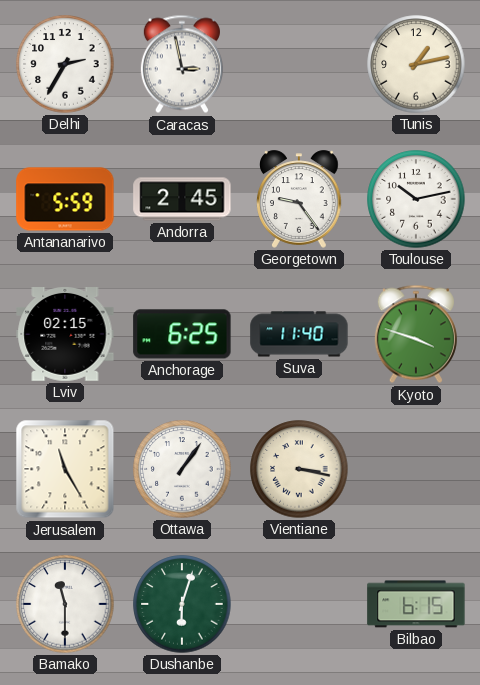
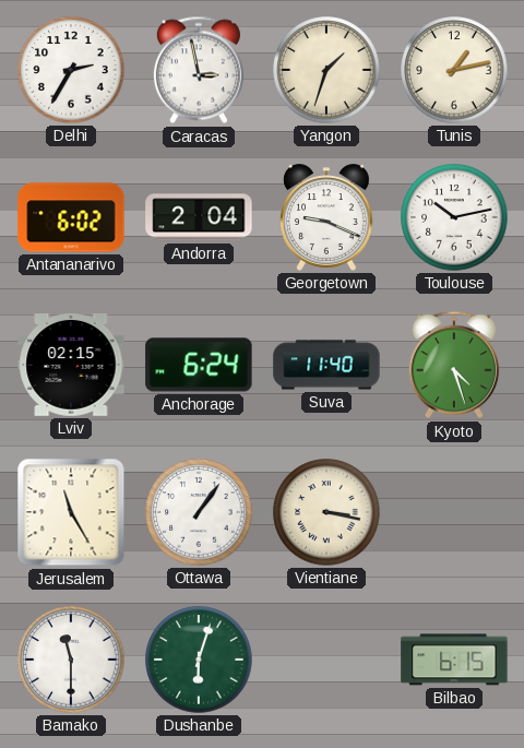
Yangon: none -> 1:33 (326, 70)
Antananarivo: 5:59 -> 6:02 (71, 217)
Andorra: 2:45 -> 2:04 (199, 217)
Georgetown: 9:24 -> 9:19 (327, 217)
Anchorage: 6:25 -> 6:24 (199, 365)
Kyoto: 3:48 -> 4:27 (454, 365)
